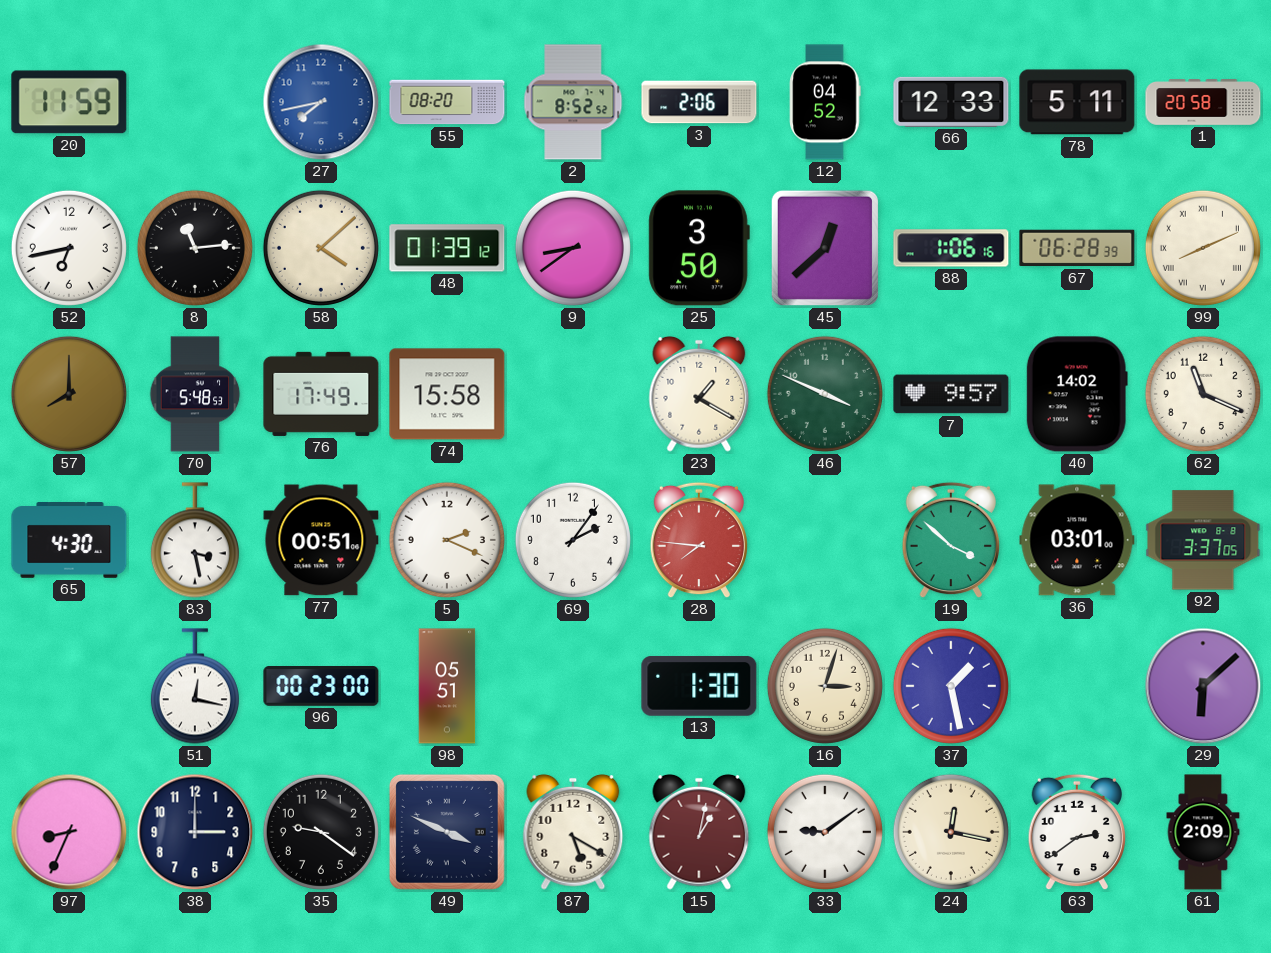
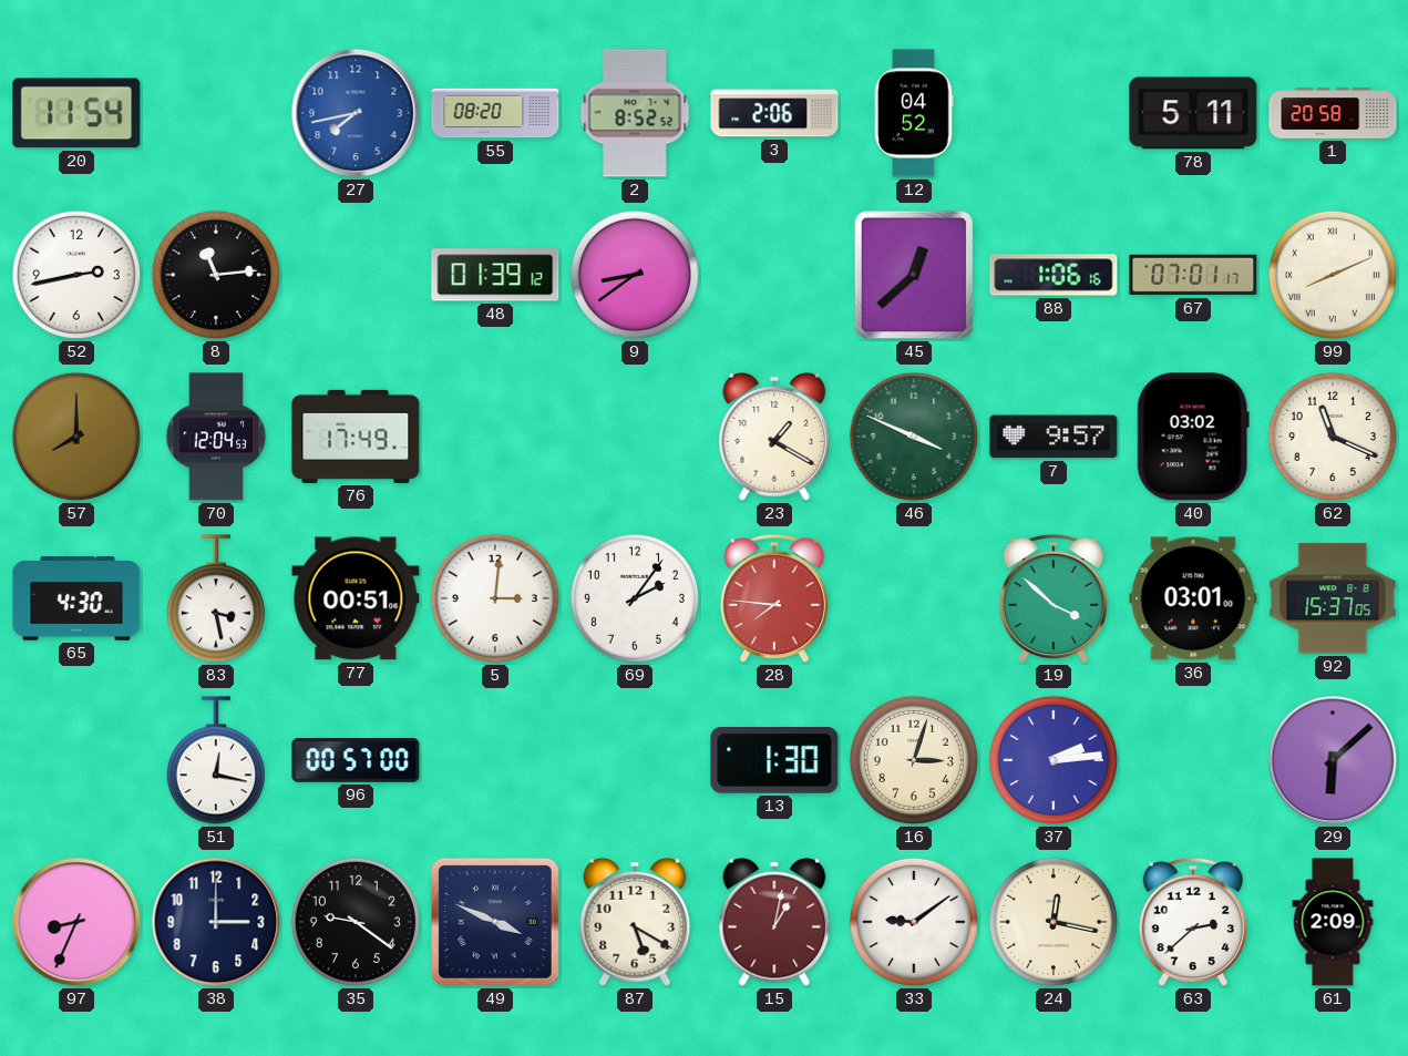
20: 11:59 -> 11:54 (76, 113)
66: 12:33 -> none (951, 102)
52: 6:43 -> 2:43 (76, 275)
58: 4:08 -> none (321, 248)
25: 3:50 -> none (699, 248)
67: 06:28 -> 07:01 (1193, 275)
70: 5:48 -> 12:04 (216, 437)
74: 15:58 -> none (447, 394)
40: 14:02 -> 03:02 (1193, 437)
5: 2:19 -> 3:01 (495, 598)
92: 3:37 -> 15:37 (1333, 598)
96: 00:23 -> 00:57 (356, 761)
98: 05:51 -> none (447, 686)
37: 1:28 -> 2:14 (1054, 760)
63: 2:39 -> 2:38 (1192, 922)
